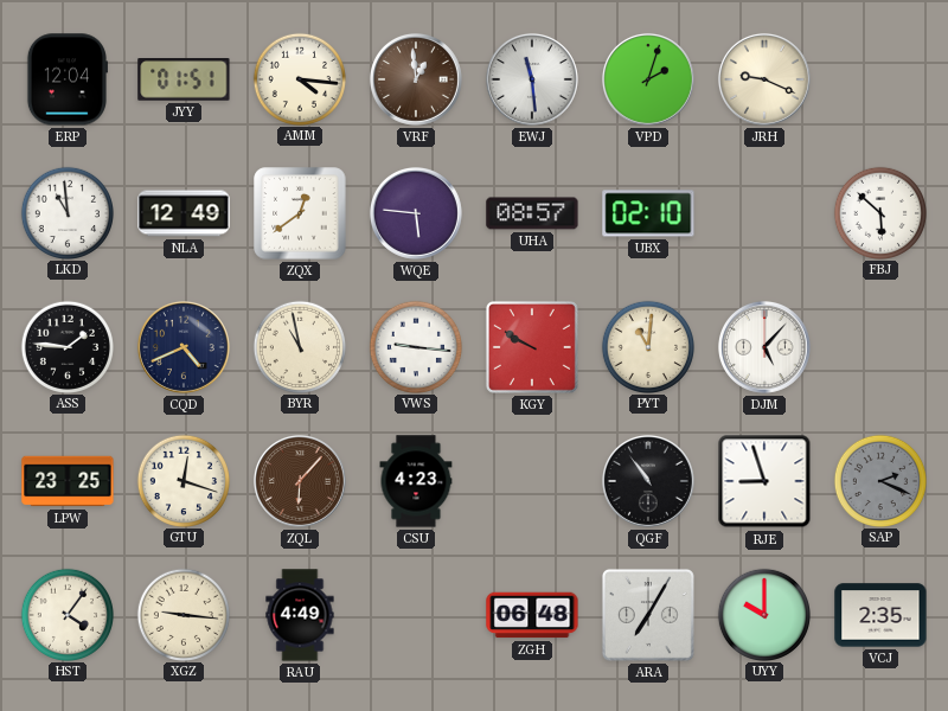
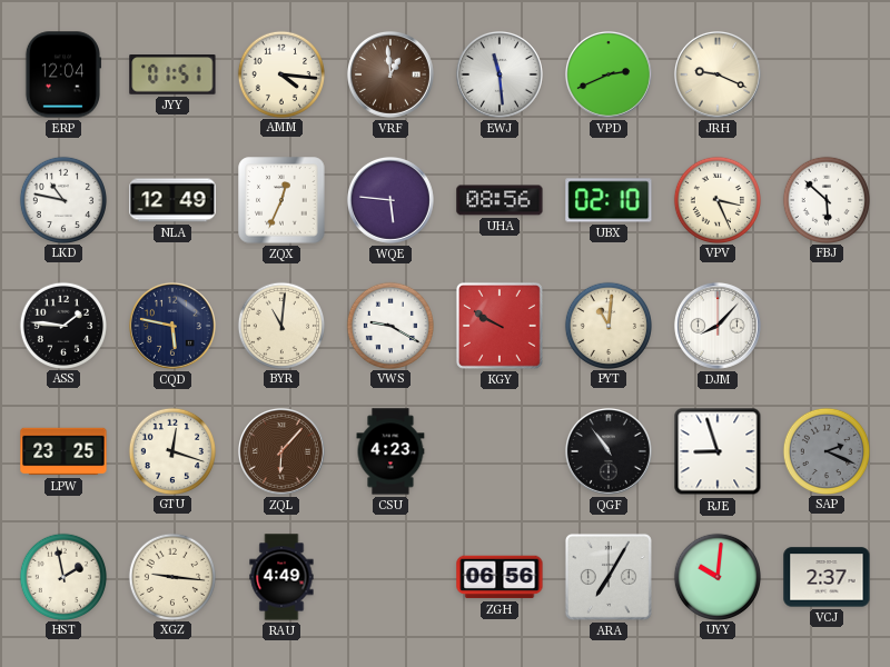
VPD: 2:03 -> 2:41 (609, 74)
LKD: 10:59 -> 10:47 (62, 199)
ZQX: 12:39 -> 12:34 (281, 200)
UHA: 08:57 -> 08:56 (500, 200)
VPV: none -> 3:26 (716, 199)
CQD: 4:41 -> 5:47 (172, 326)
BYR: 10:58 -> 11:01 (280, 325)
VWS: 9:16 -> 9:20 (389, 325)
DJM: 5:07 -> 8:07 (718, 326)
HST: 4:06 -> 1:58 (62, 576)
ZGH: 06:48 -> 06:56 (500, 577)
UYY: 10:00 -> 10:01 (716, 576)
VCJ: 2:35 -> 2:37 (827, 577)
